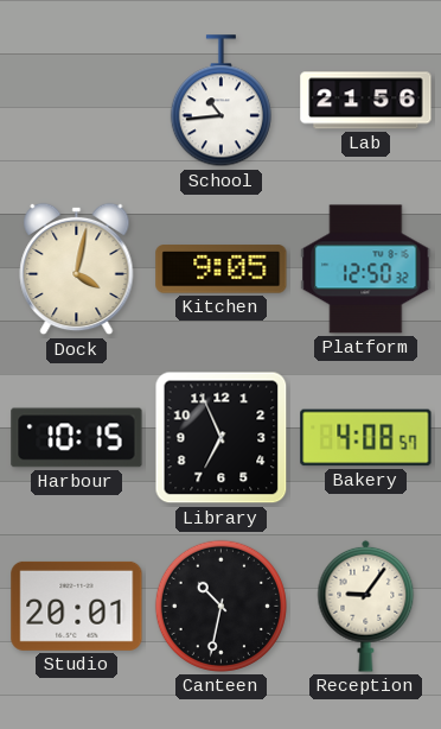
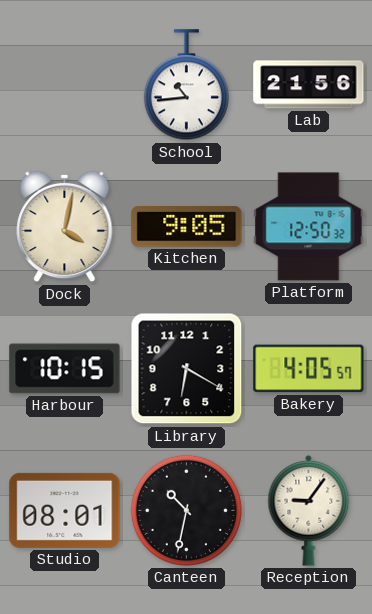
Library: 6:56 -> 6:20 (187, 369)
Bakery: 4:08 -> 4:05 (309, 369)
Studio: 20:01 -> 08:01 (65, 510)
